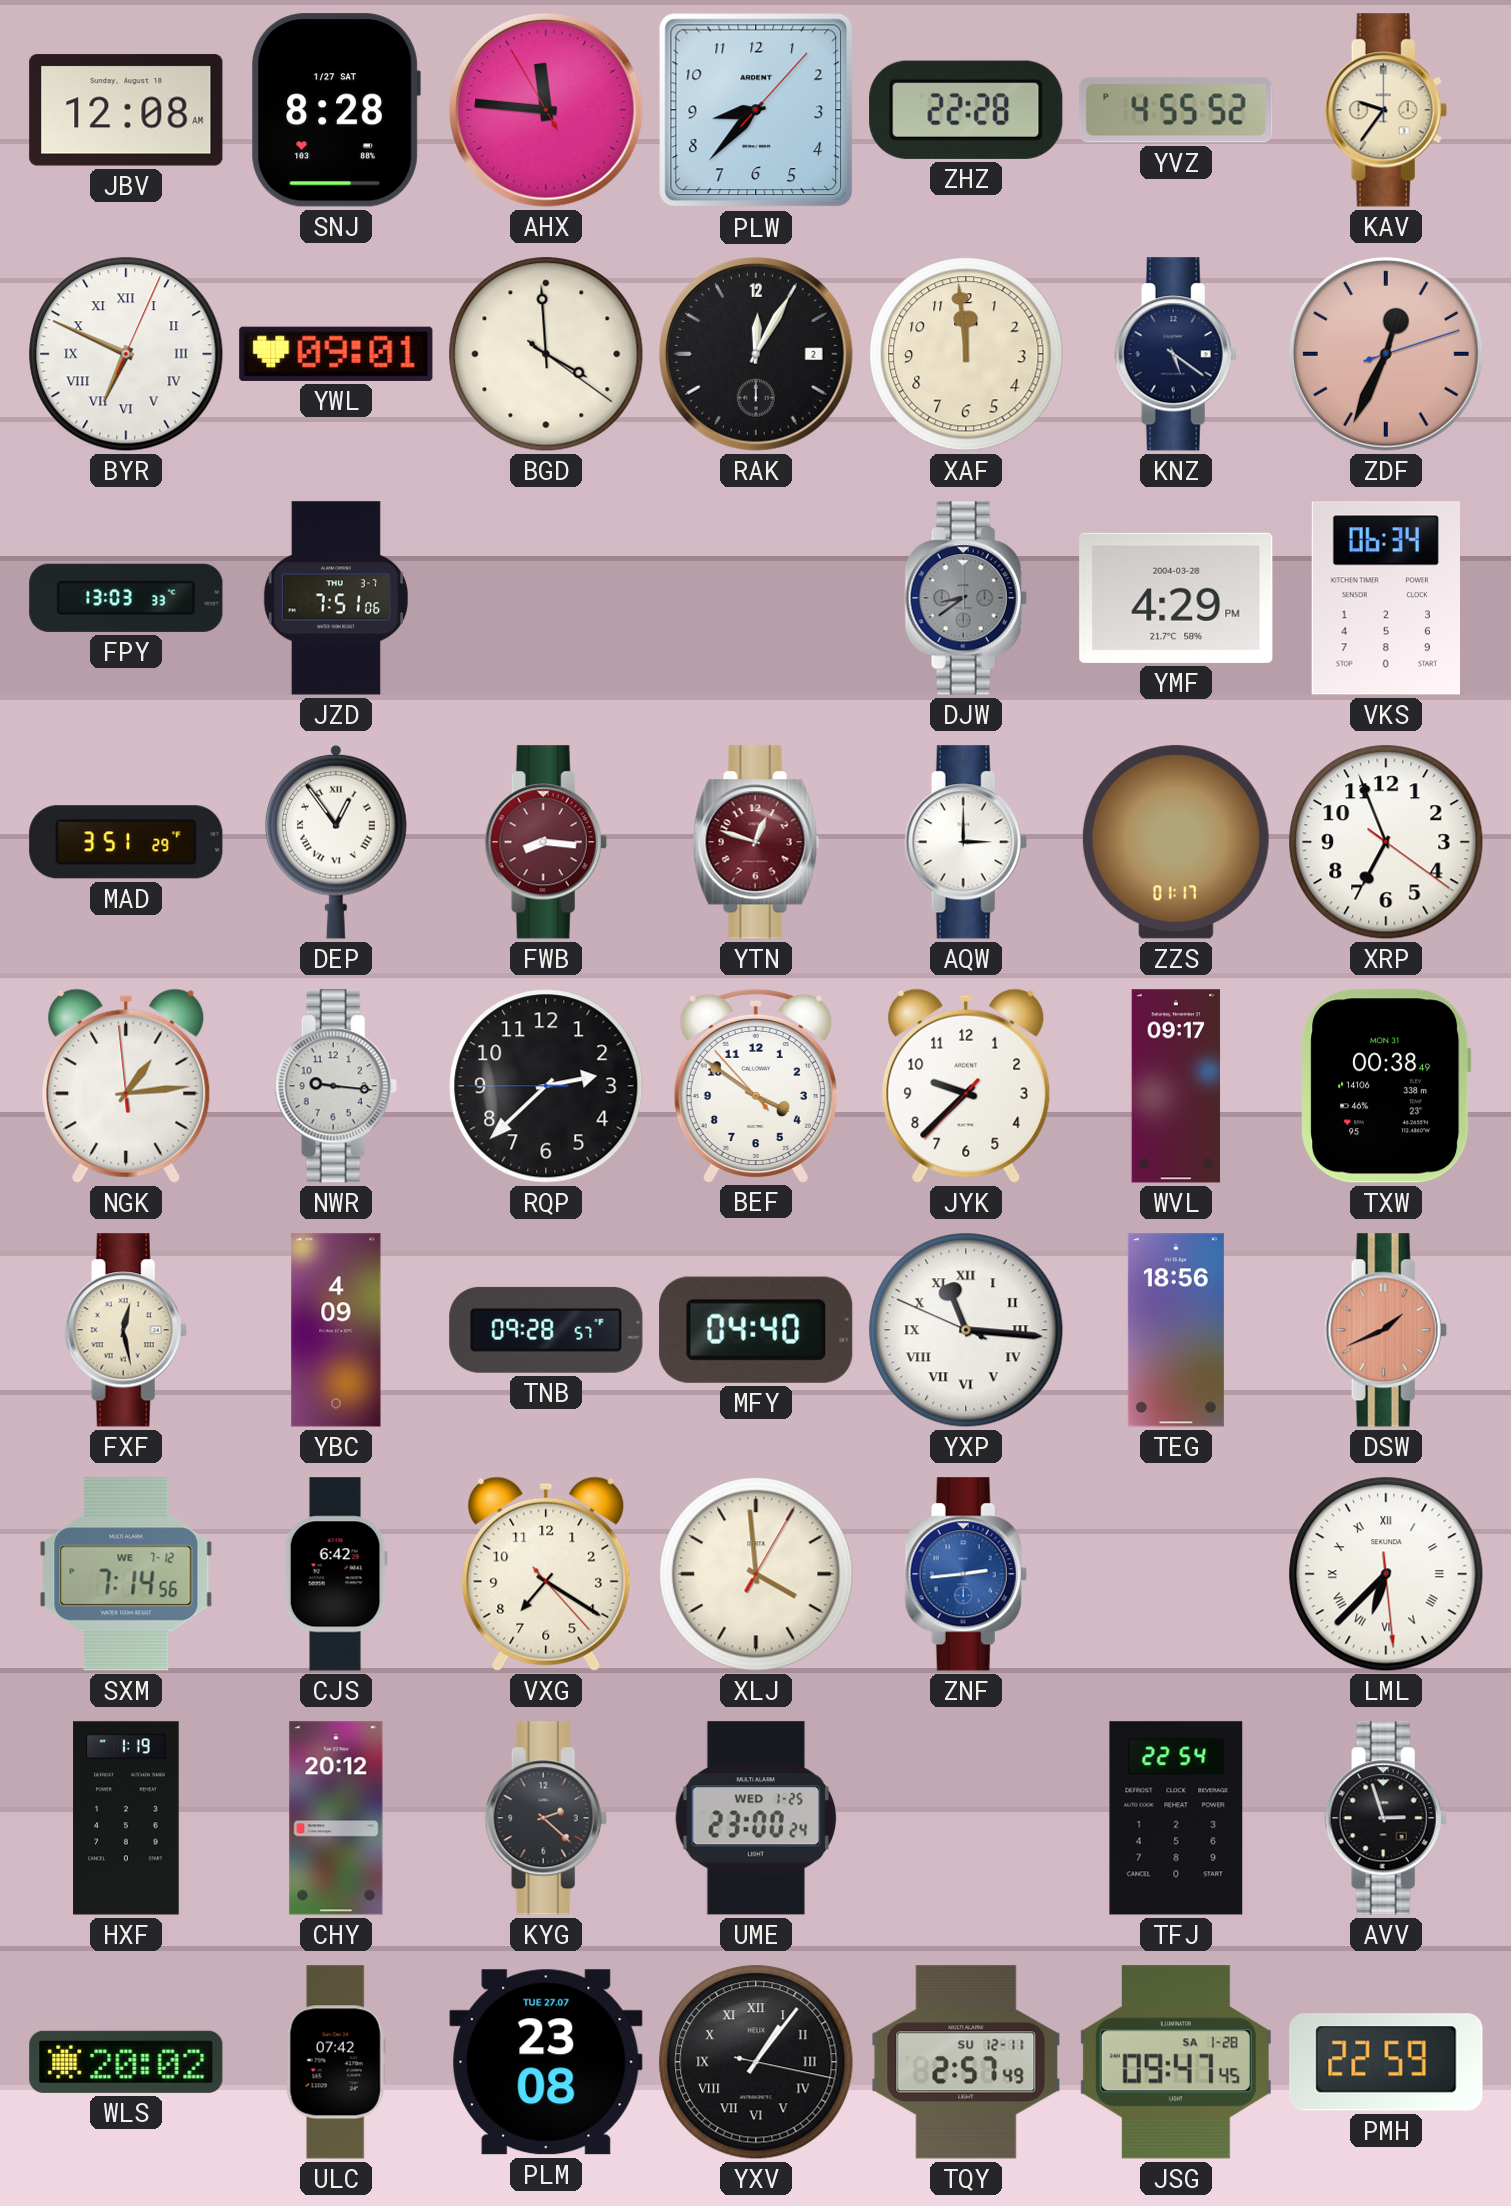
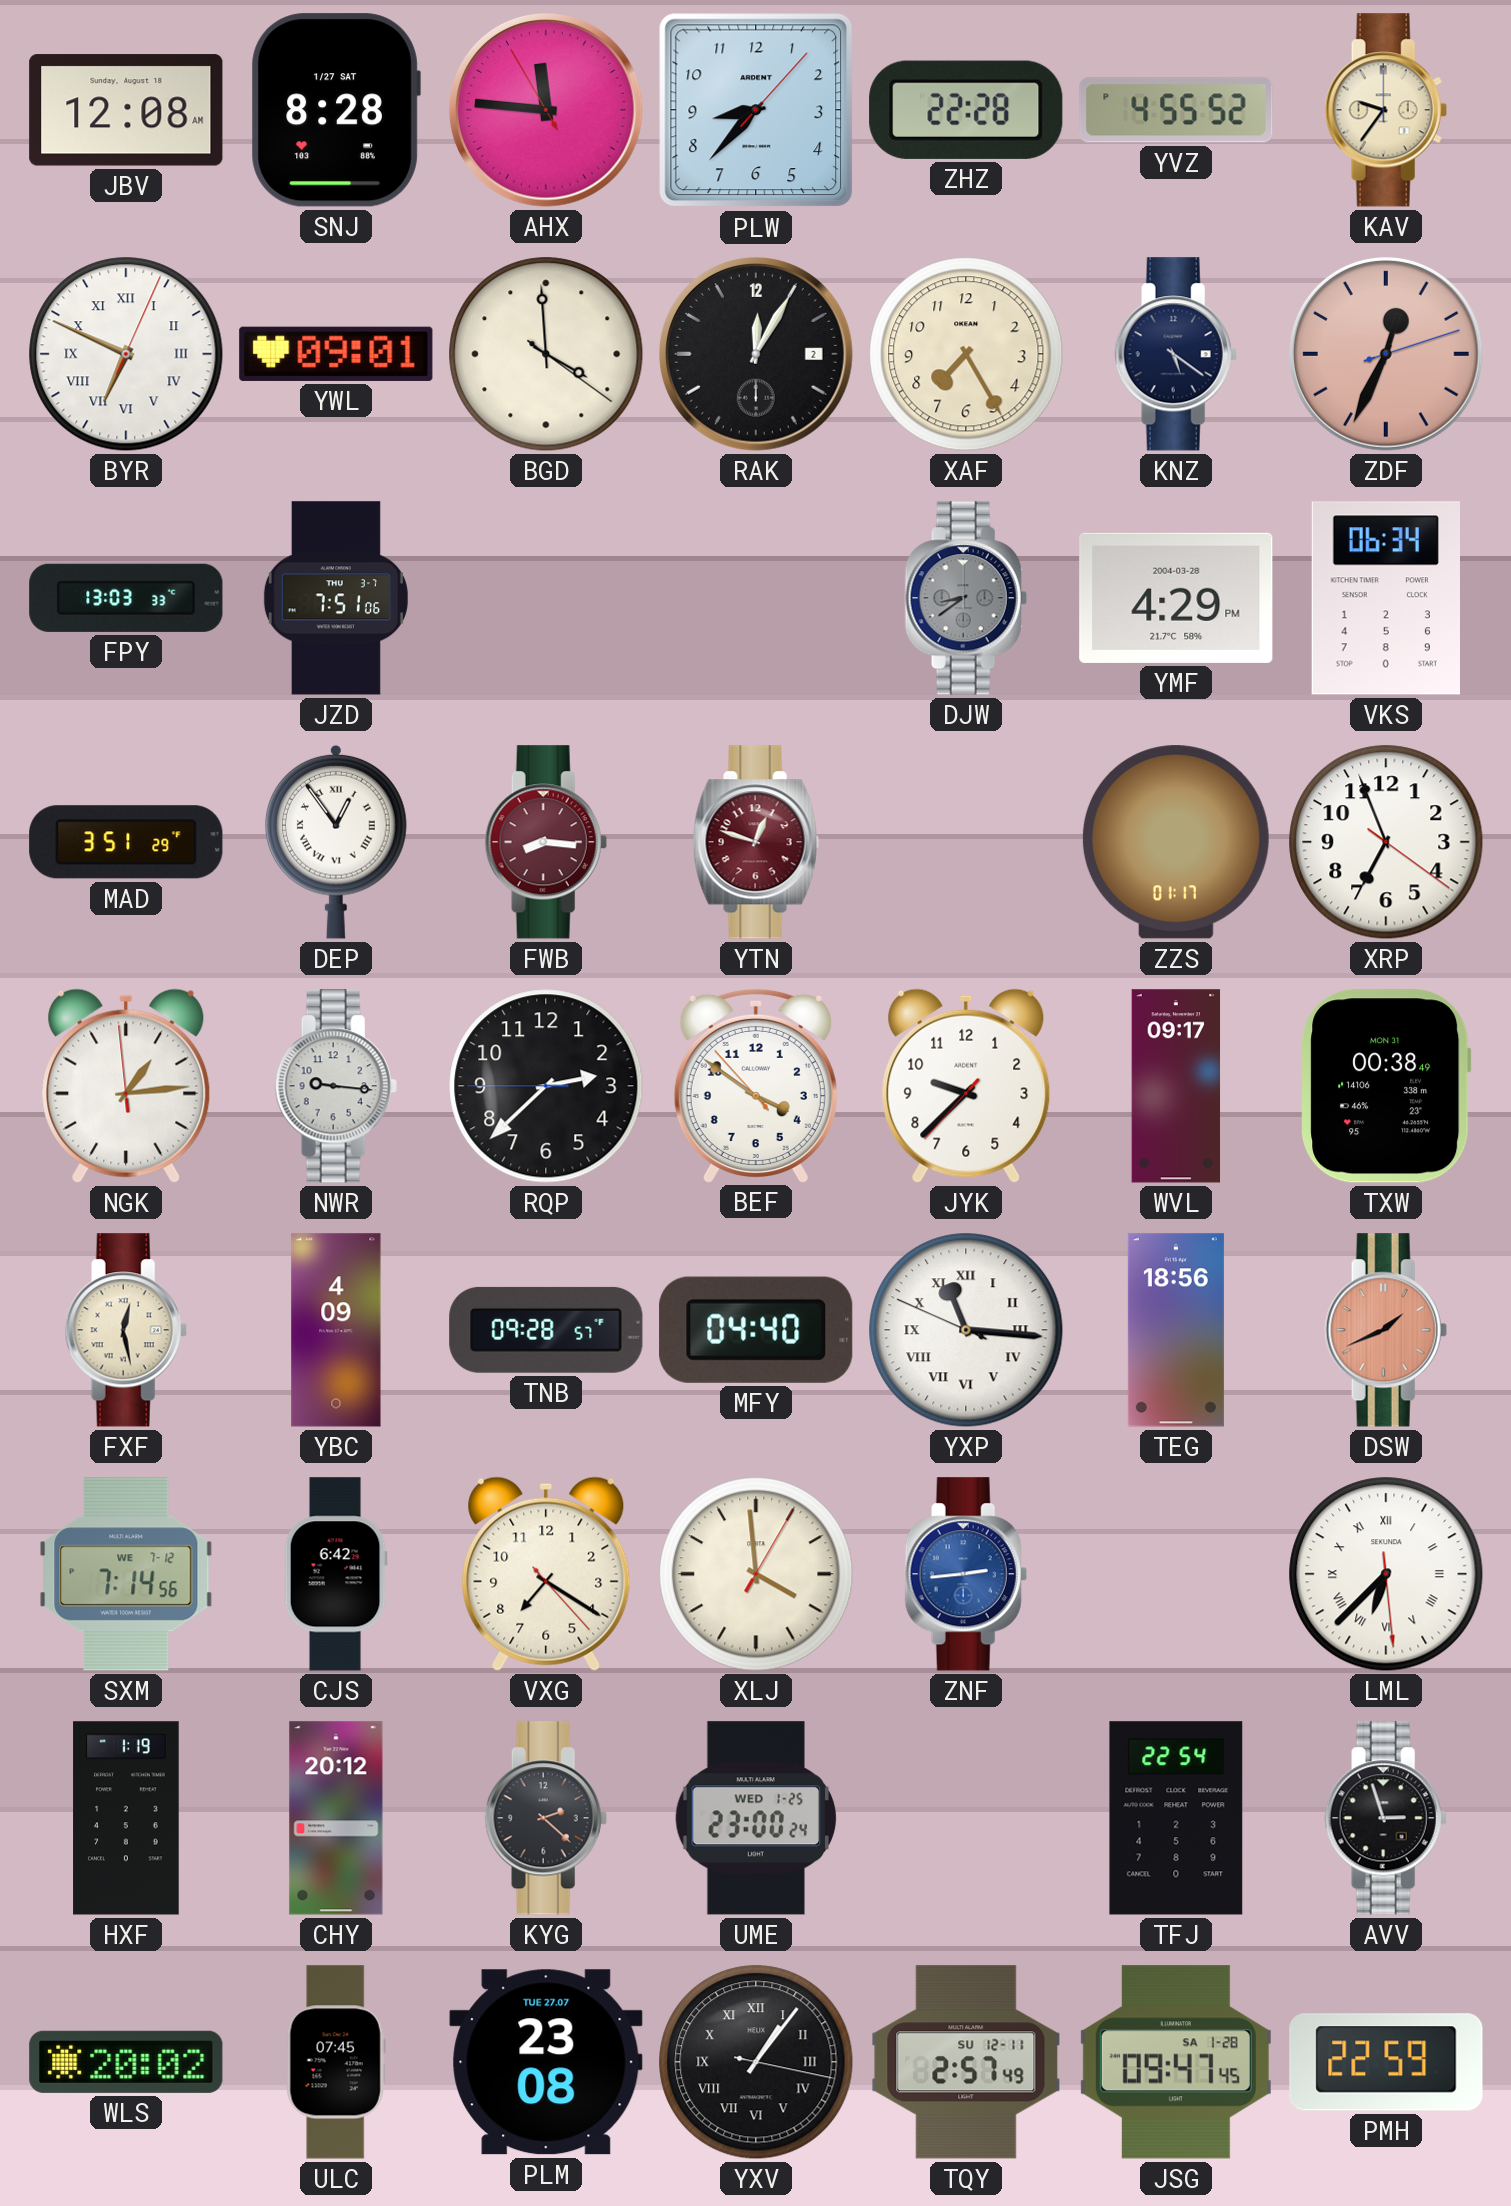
XAF: 11:59 -> 7:25 (966, 354)
AQW: 3:00 -> none (966, 842)
ULC: 07:42 -> 07:45 (336, 2062)
